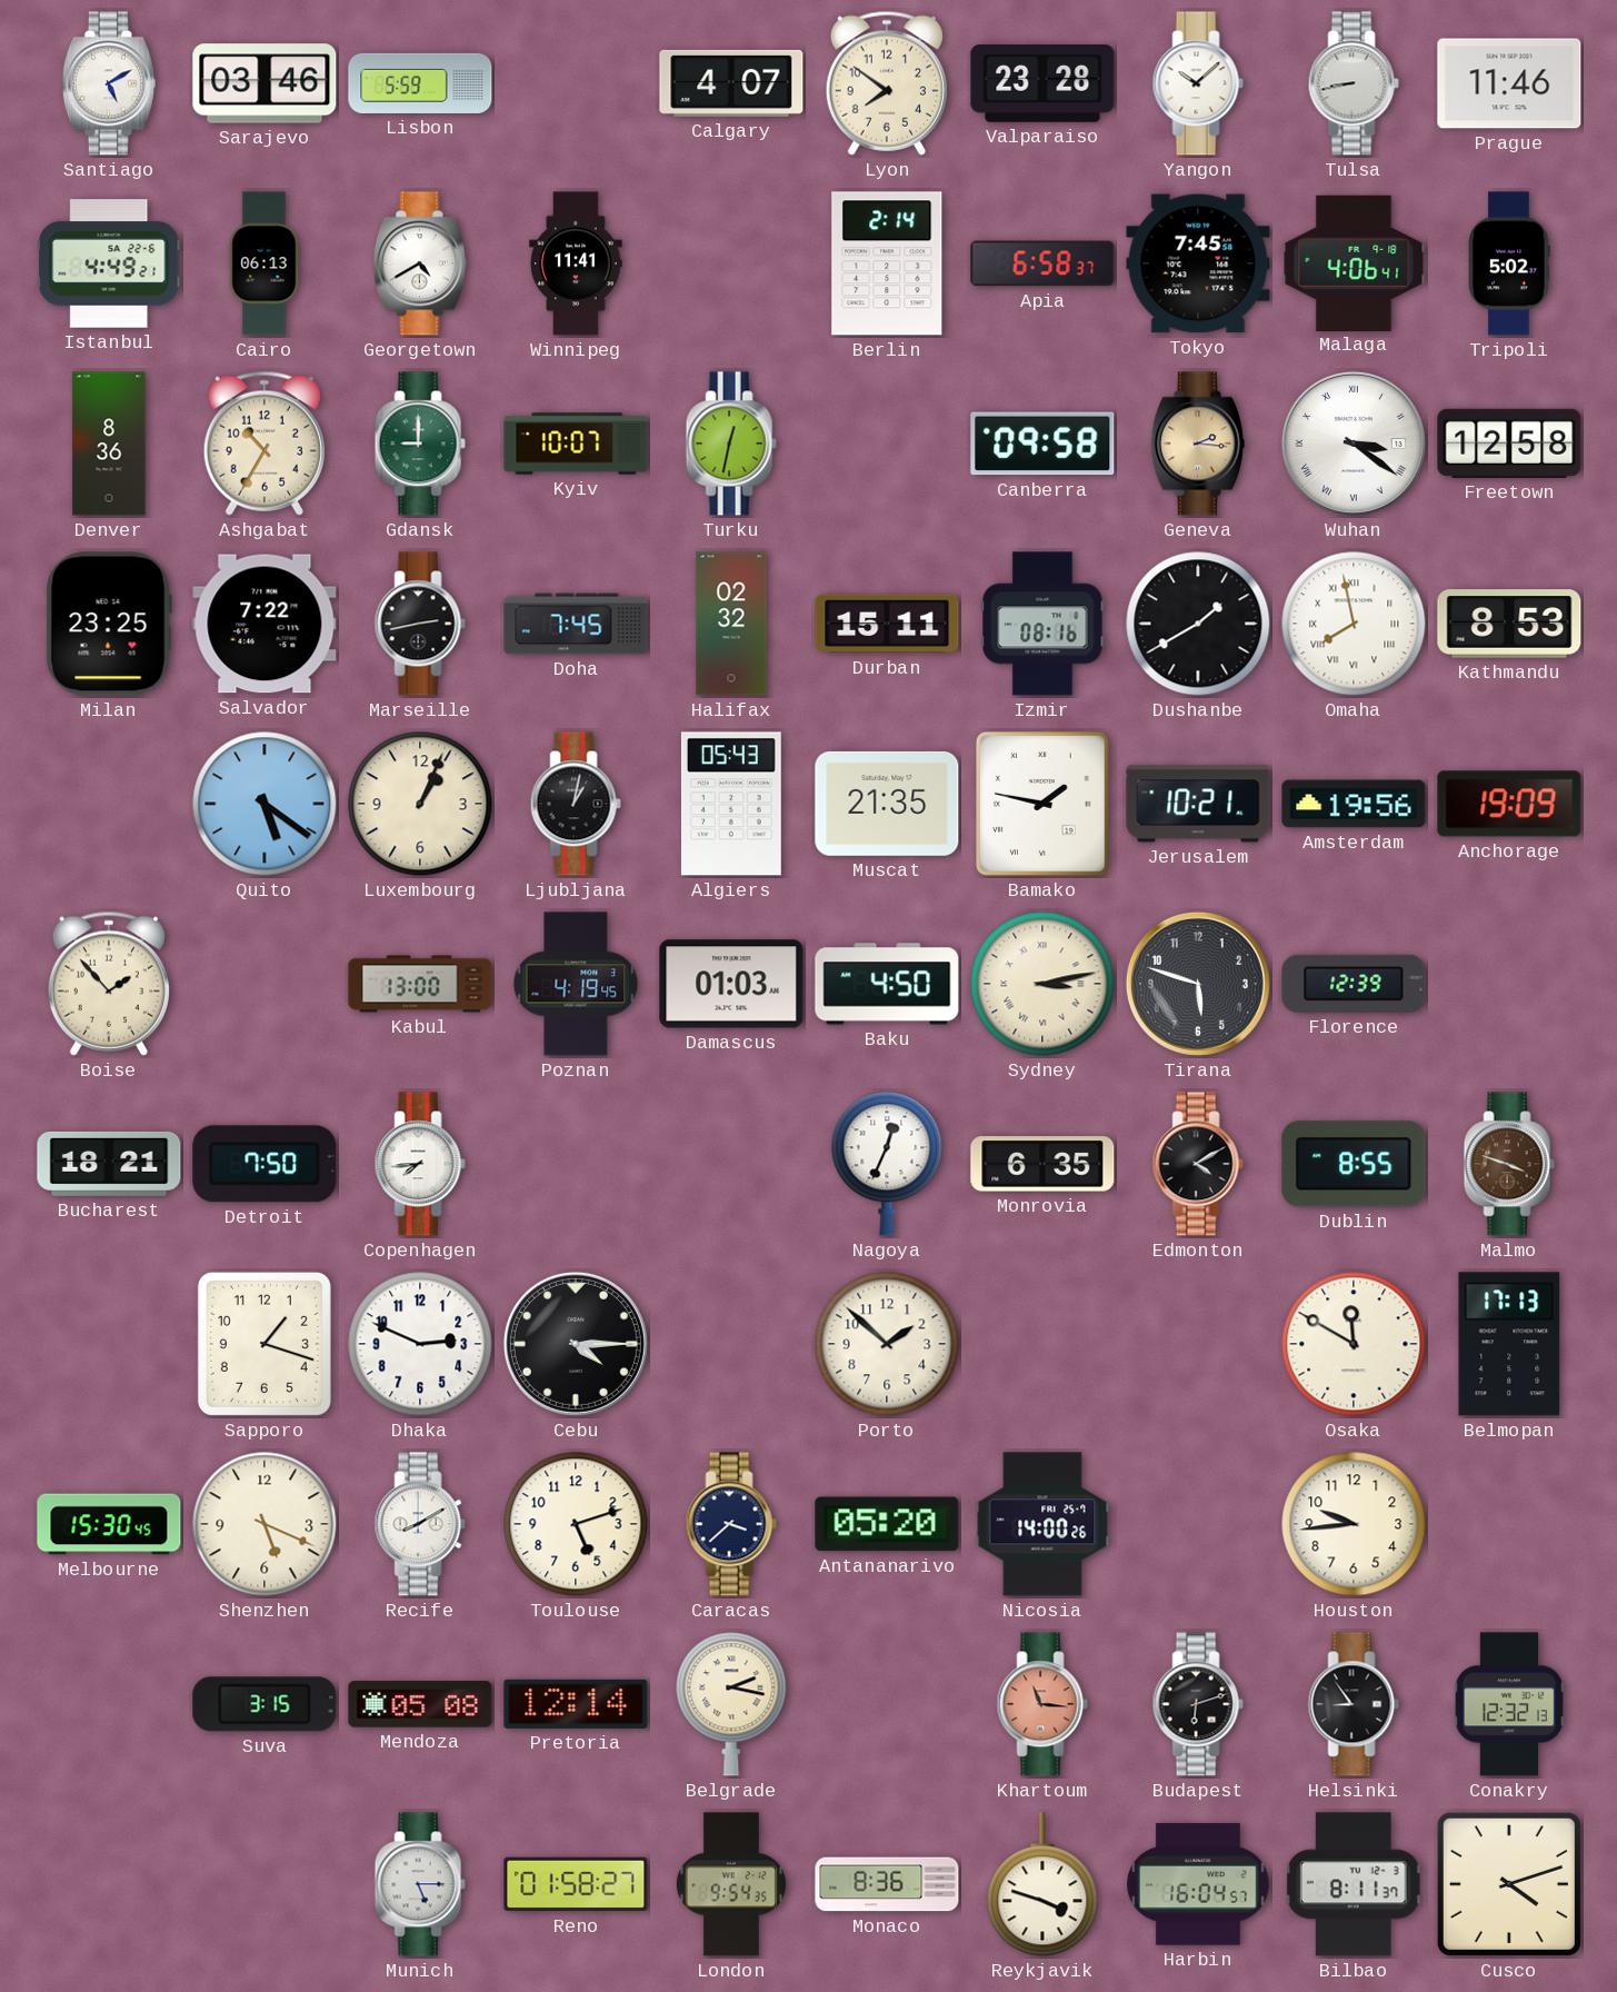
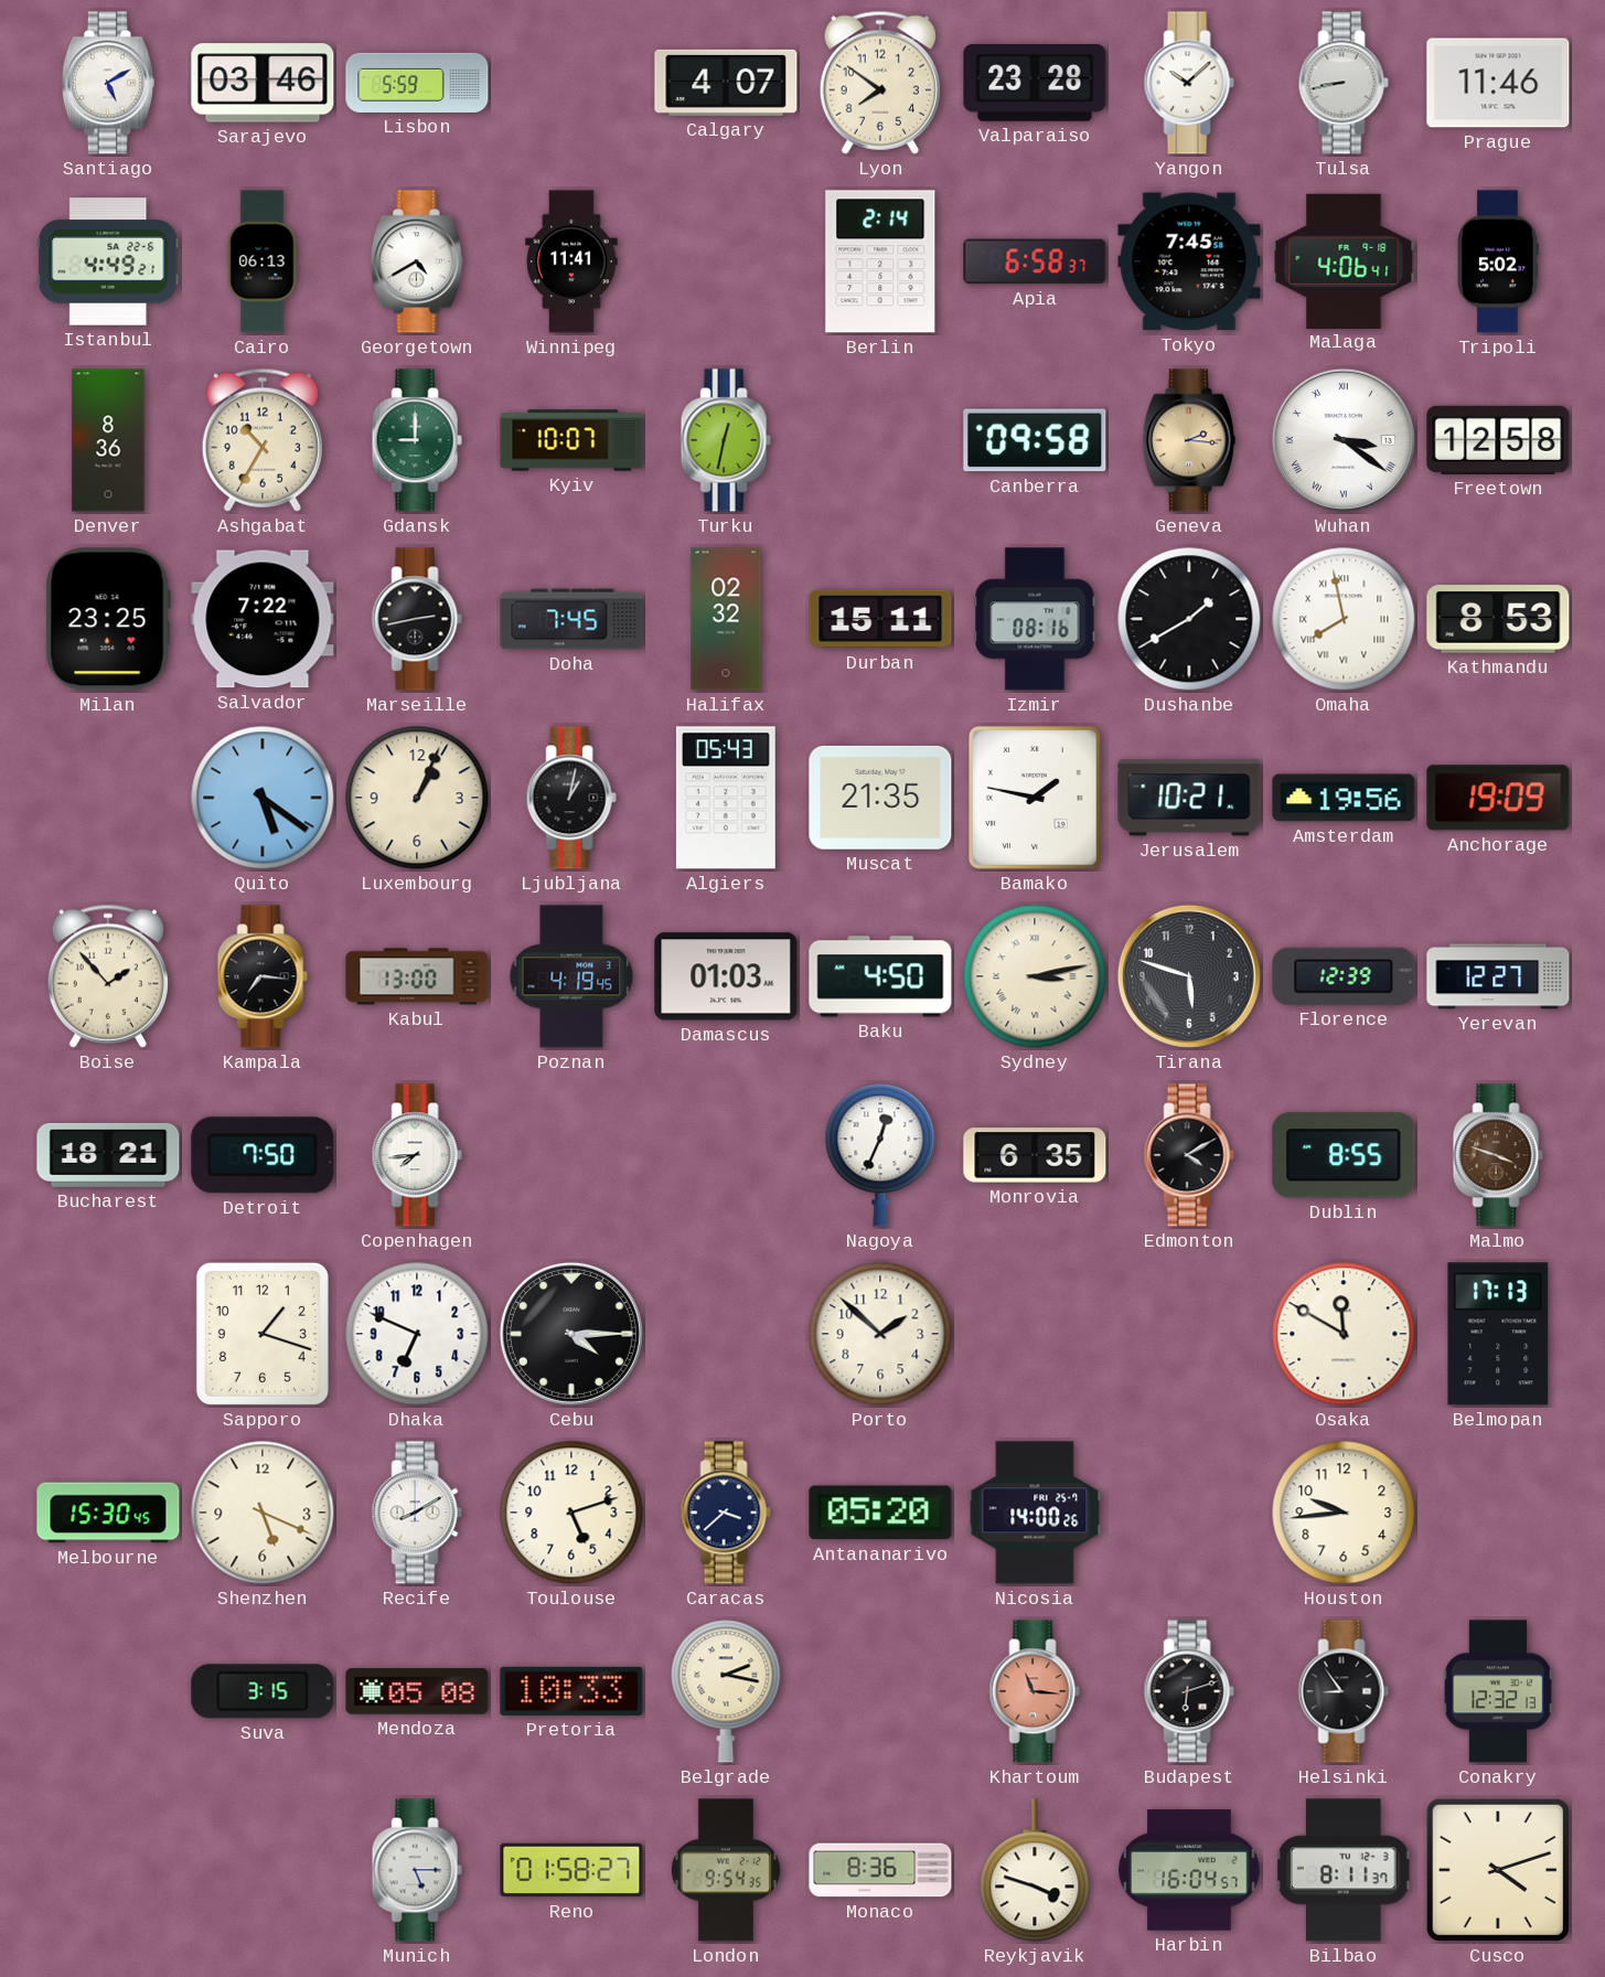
Kampala: none -> 7:16 (263, 976)
Yerevan: none -> 12:27 (1498, 976)
Dhaka: 2:49 -> 6:49 (417, 1334)
Pretoria: 12:14 -> 10:33 (571, 1691)
